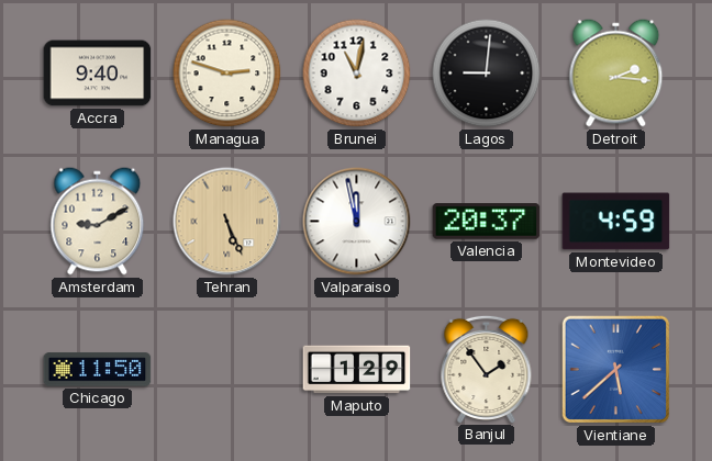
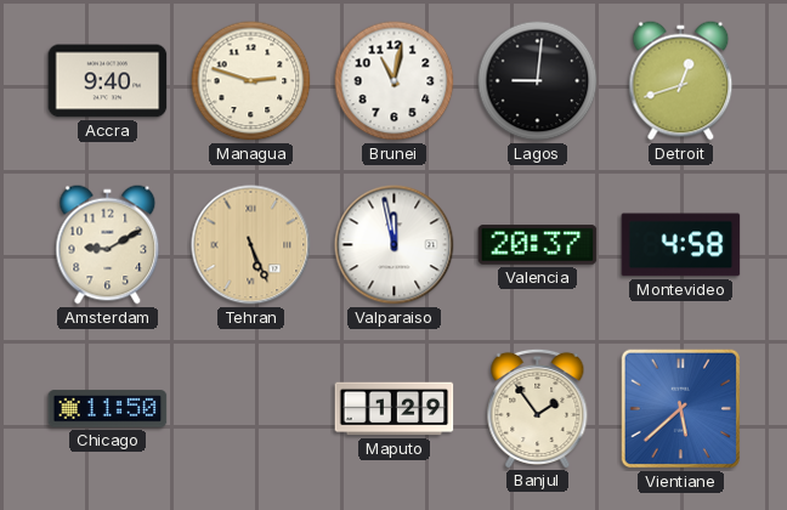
Detroit: 2:16 -> 12:42 (681, 81)
Montevideo: 4:59 -> 4:58 (681, 245)
